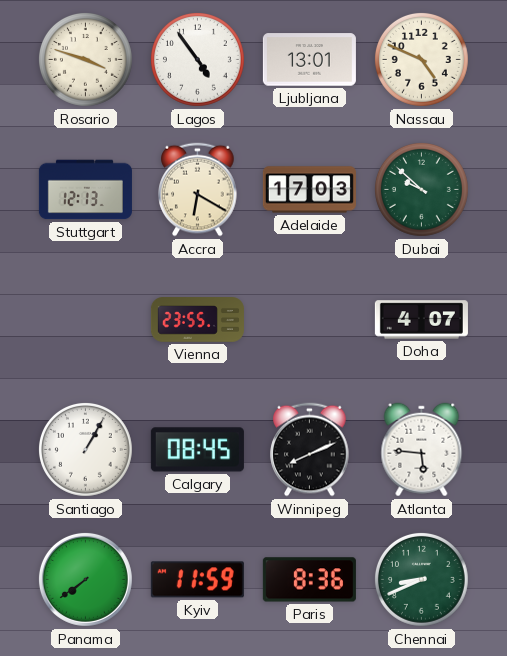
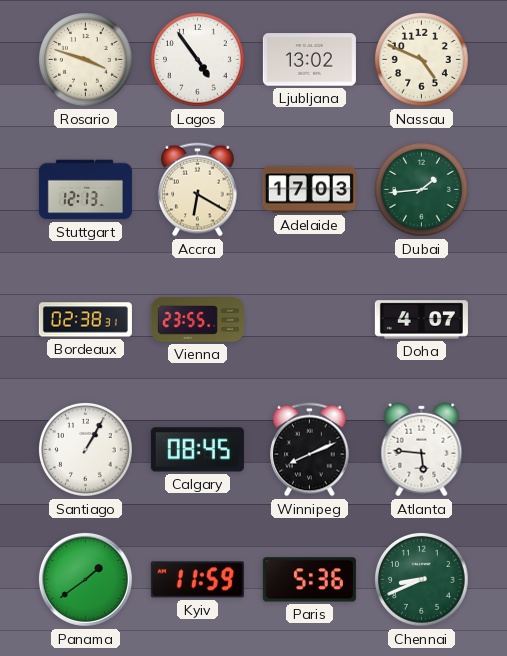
Ljubljana: 13:01 -> 13:02 (309, 60)
Dubai: 9:52 -> 1:44 (421, 189)
Bordeaux: none -> 02:38 (85, 320)
Panama: 7:39 -> 1:39 (85, 579)
Paris: 8:36 -> 5:36 (309, 580)
